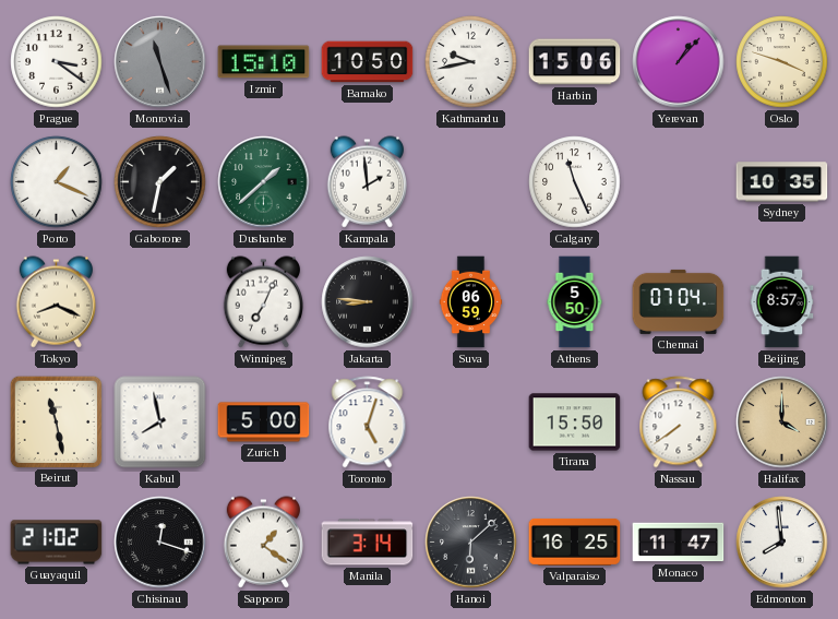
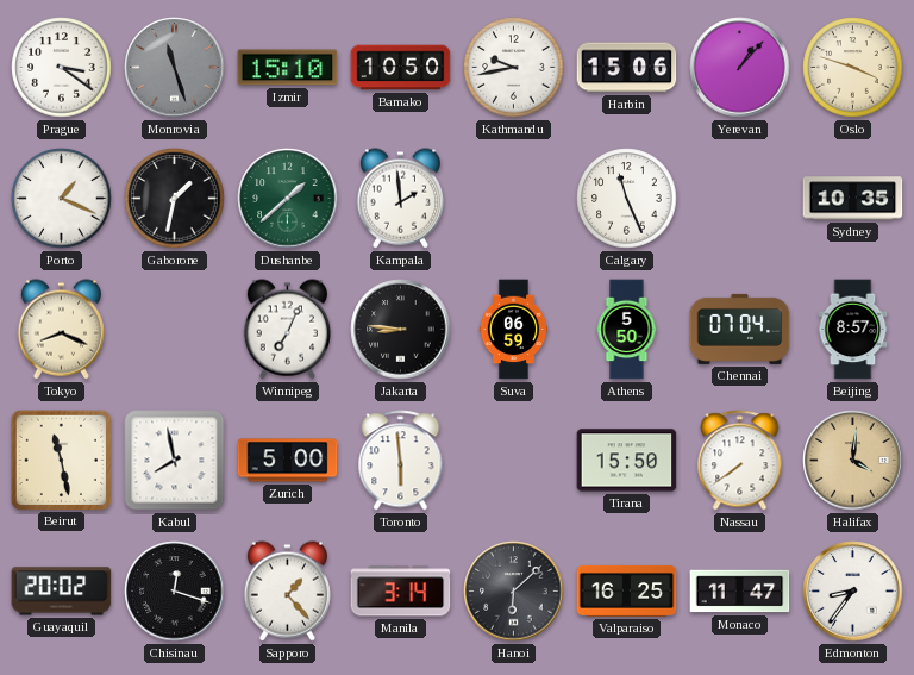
Toronto: 5:03 -> 5:59 (401, 461)
Halifax: 4:00 -> 4:01 (853, 461)
Guayaquil: 21:02 -> 20:02 (62, 592)
Sapporo: 1:21 -> 1:23 (287, 592)
Edmonton: 7:59 -> 8:36 (853, 592)
